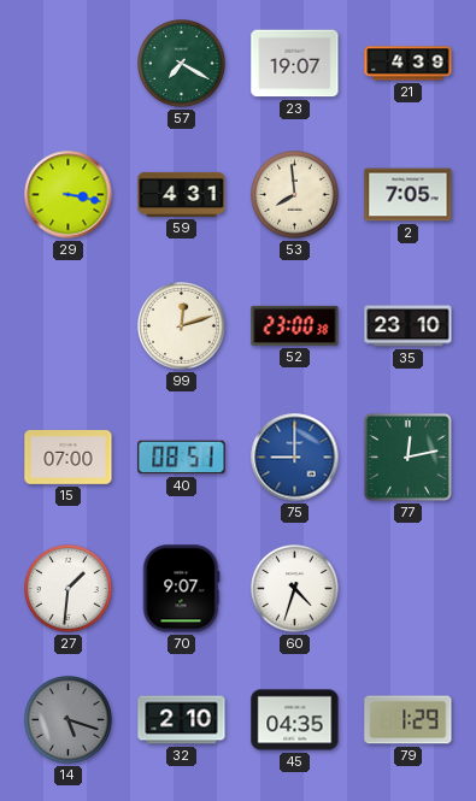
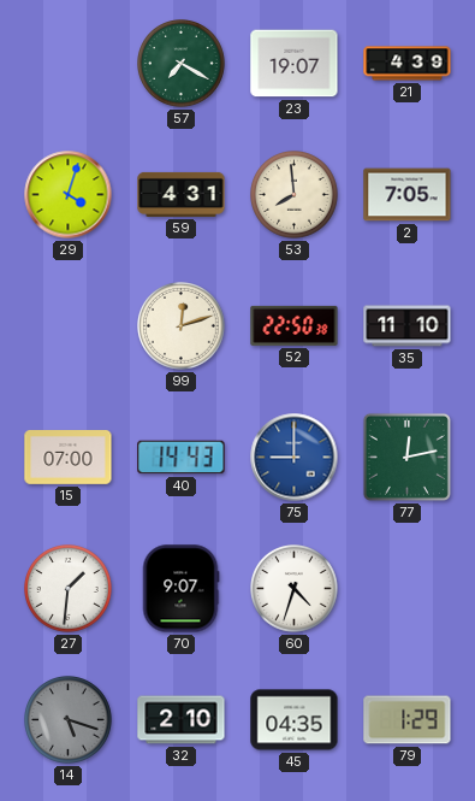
29: 3:17 -> 4:03 (69, 195)
52: 23:00 -> 22:50 (295, 325)
35: 23:10 -> 11:10 (408, 326)
40: 08:51 -> 14:43 (182, 458)
